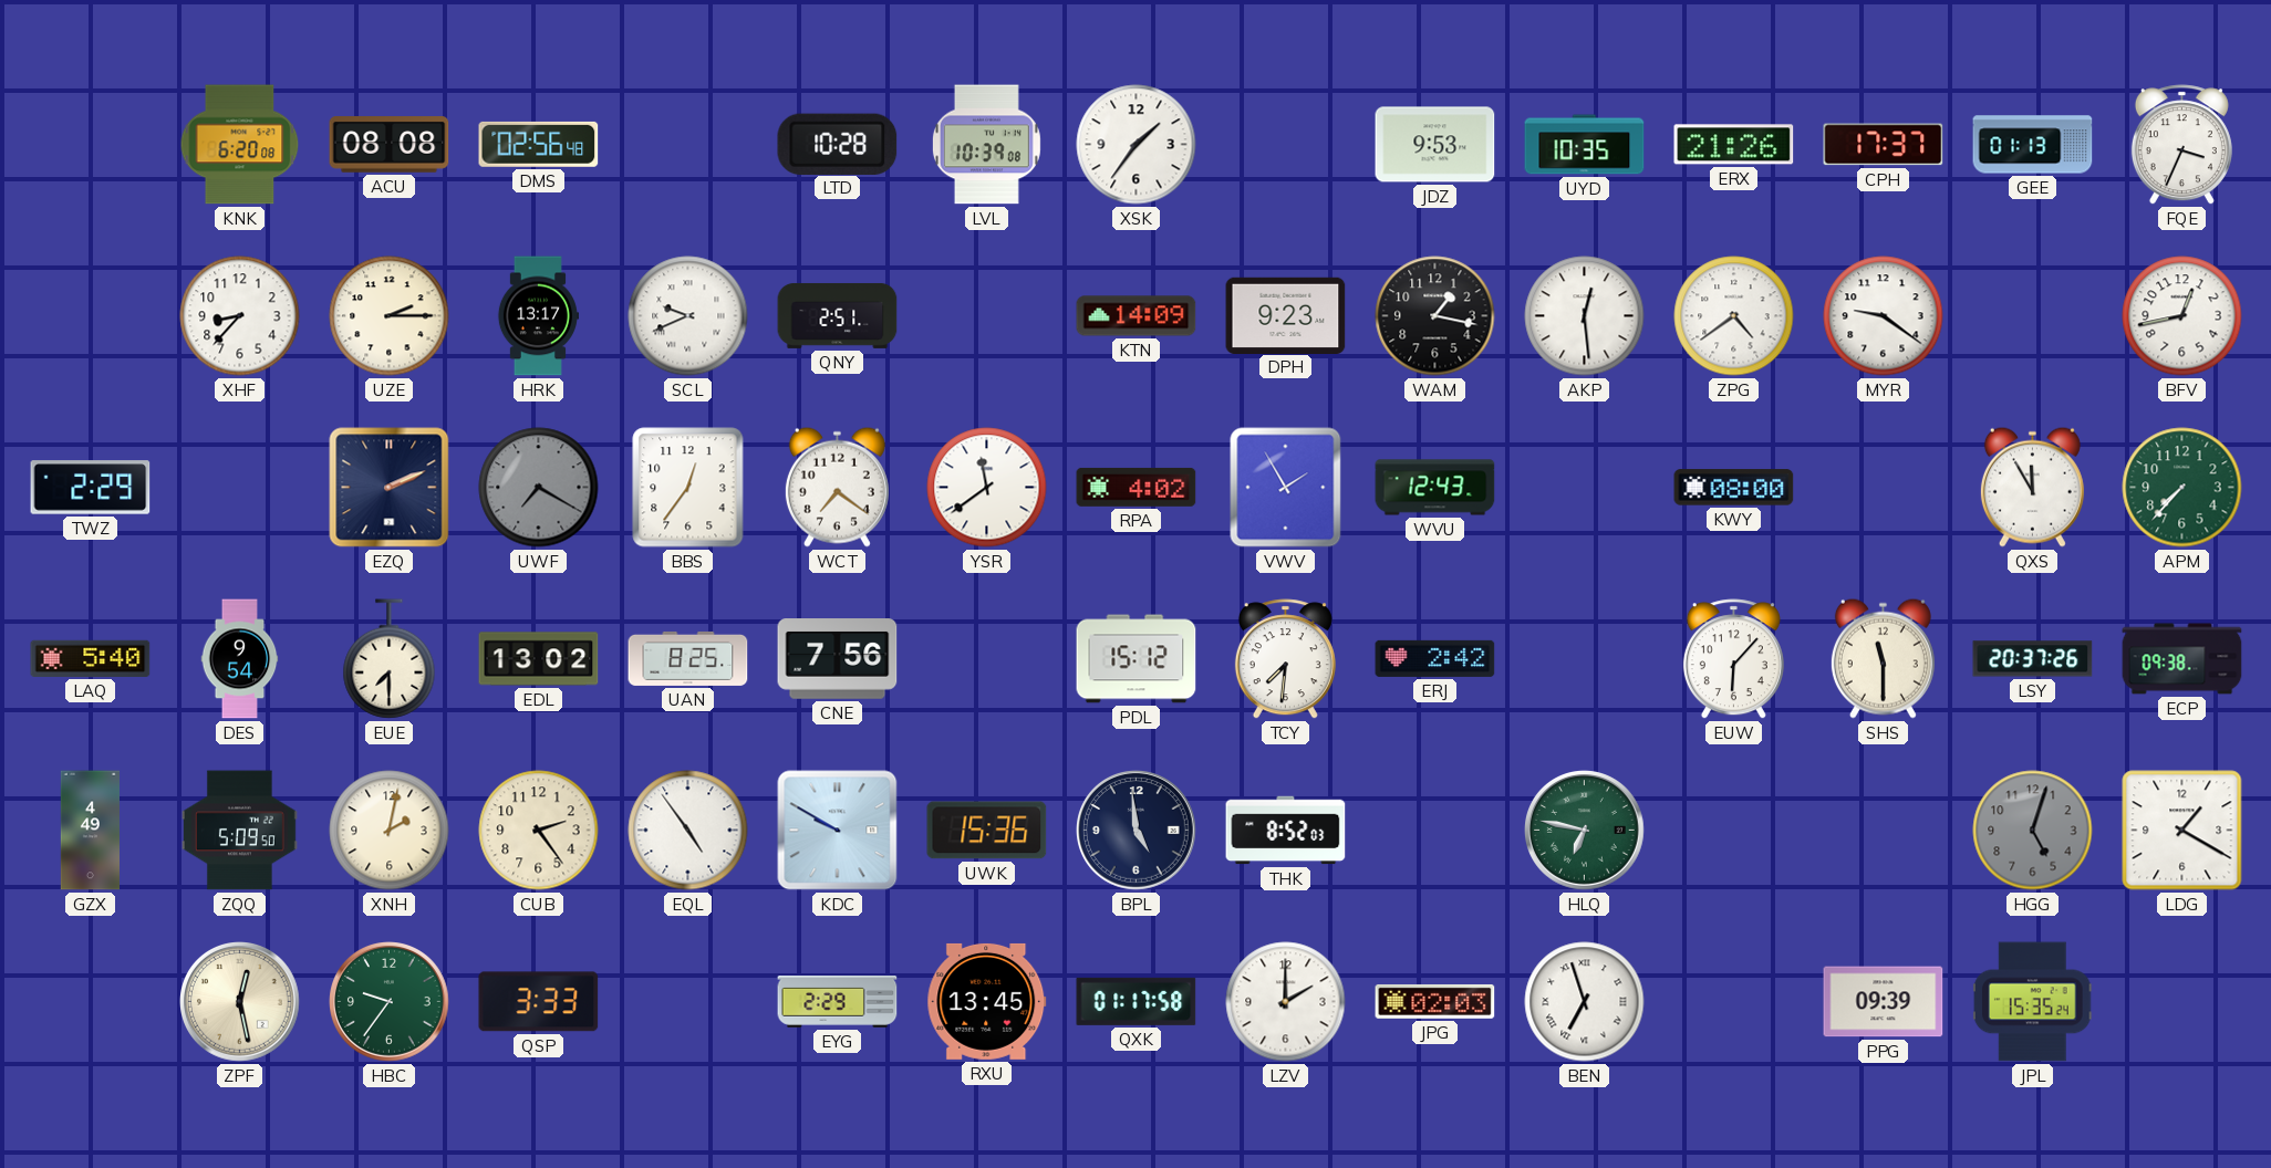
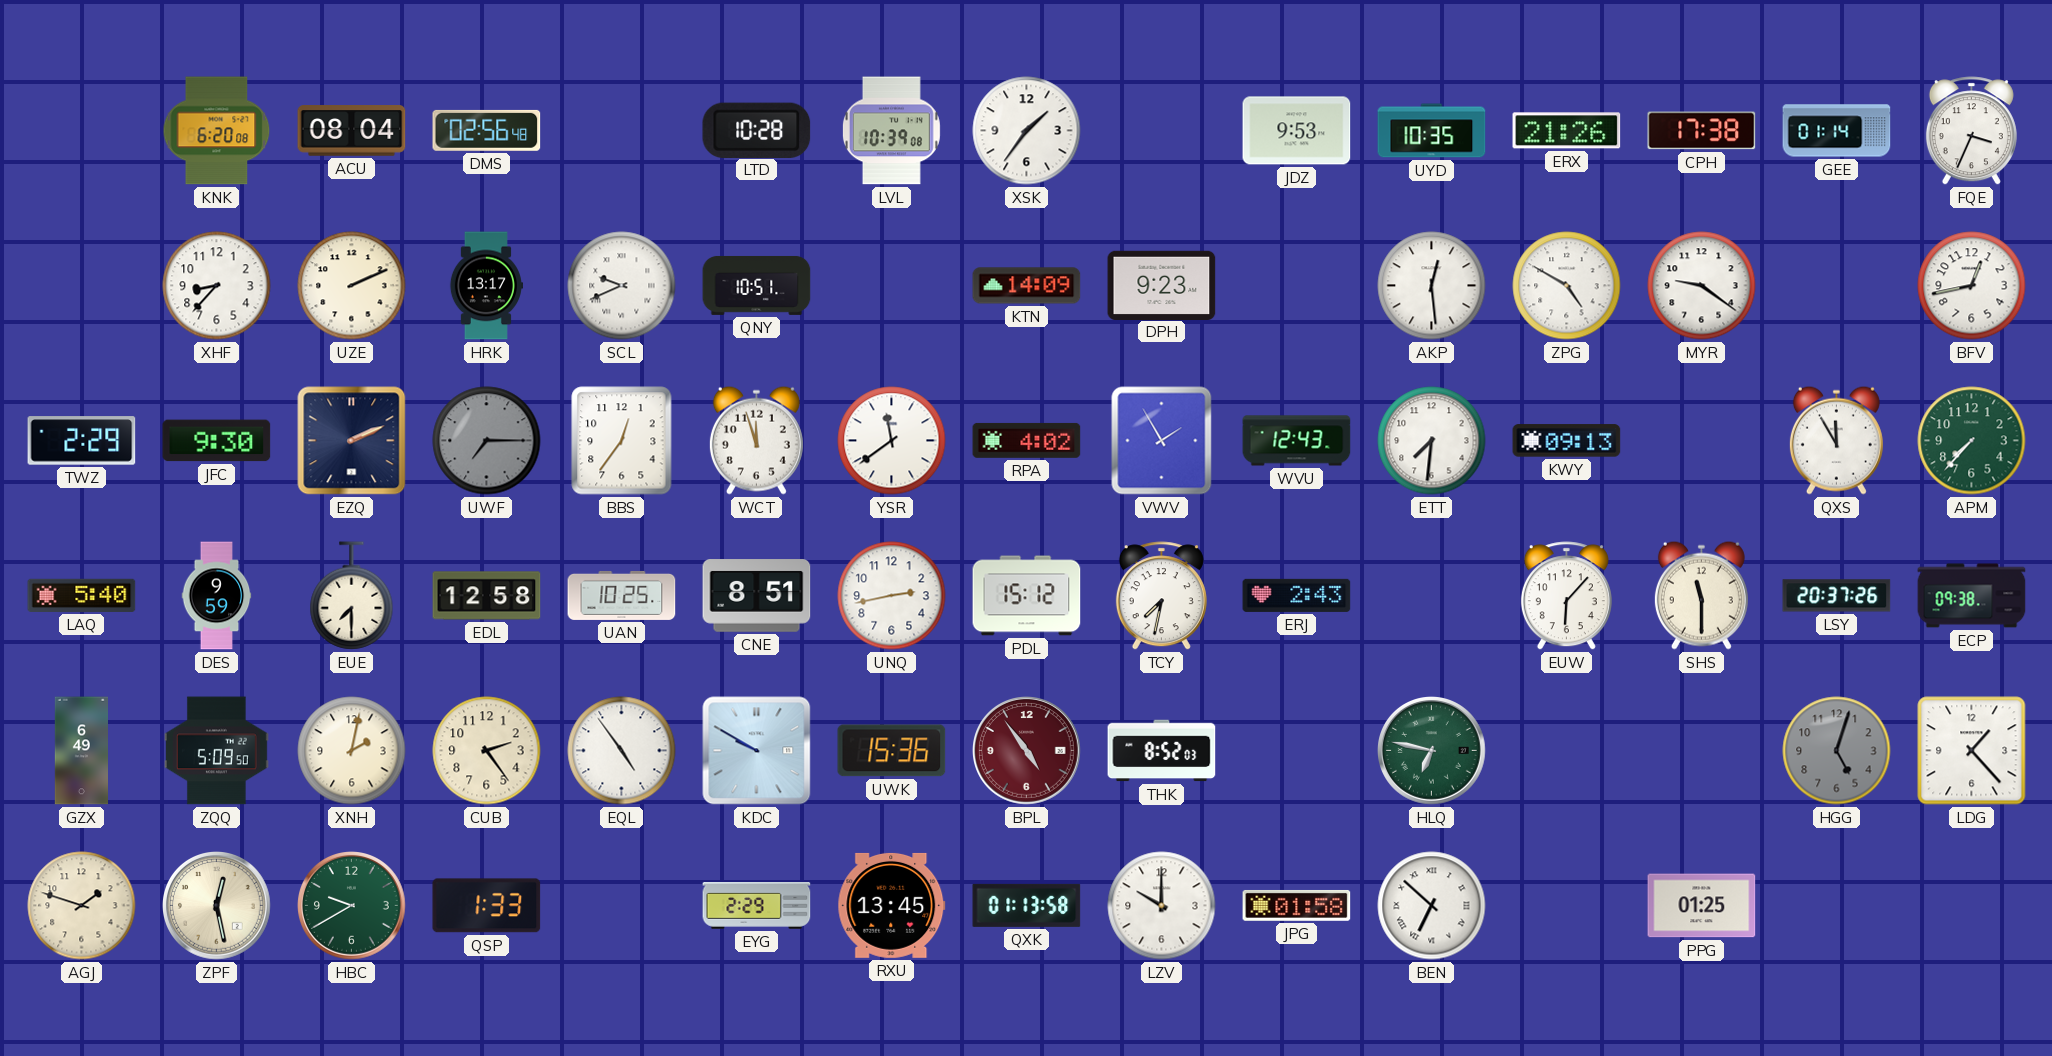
ACU: 08:08 -> 08:04 (352, 131)
CPH: 17:37 -> 17:38 (1702, 131)
GEE: 01:13 -> 01:14 (1837, 131)
UZE: 2:15 -> 2:11 (352, 286)
QNY: 2:51 -> 10:51 (757, 285)
WAM: 1:17 -> none (1435, 316)
ZPG: 4:39 -> 4:50 (1567, 286)
JFC: none -> 9:30 (217, 441)
UWF: 7:20 -> 7:15 (487, 441)
WCT: 7:21 -> 11:57 (756, 440)
ETT: none -> 7:31 (1432, 441)
KWY: 08:00 -> 09:13 (1567, 441)
DES: 9:54 -> 9:59 (217, 596)
EDL: 13:02 -> 12:58 (487, 596)
UAN: 8:25 -> 10:25 (622, 595)
CNE: 7:56 -> 8:51 (757, 596)
UNQ: none -> 2:43 (892, 596)
TCY: 7:31 -> 7:32 (1161, 596)
ERJ: 2:42 -> 2:43 (1297, 595)
GZX: 4:49 -> 6:49 (81, 751)
BPL: 4:59 -> 4:54 (1027, 751)
BPL dial: navy -> burgundy (1027, 751)
LDG: 1:20 -> 1:23 (1972, 751)
AGJ: none -> 1:48 (82, 906)
HBC: 9:36 -> 9:40 (352, 906)
QSP: 3:33 -> 1:33 (487, 906)
QXK: 01:17 -> 01:13 (1027, 905)
LZV: 2:00 -> 10:00 (1162, 906)
JPG: 02:03 -> 01:58 (1297, 905)
BEN: 6:57 -> 6:52 (1432, 906)
PPG: 09:39 -> 01:25 (1702, 906)
JPL: 15:35 -> none (2032, 1002)
